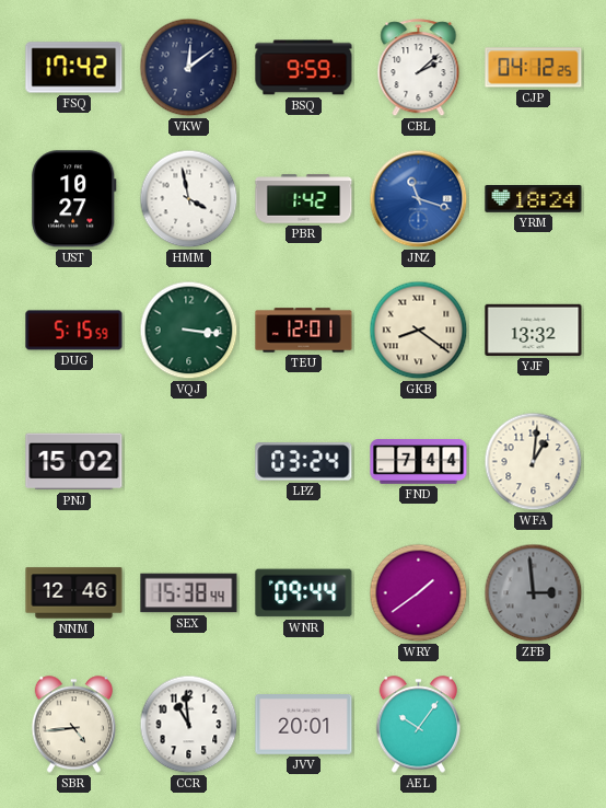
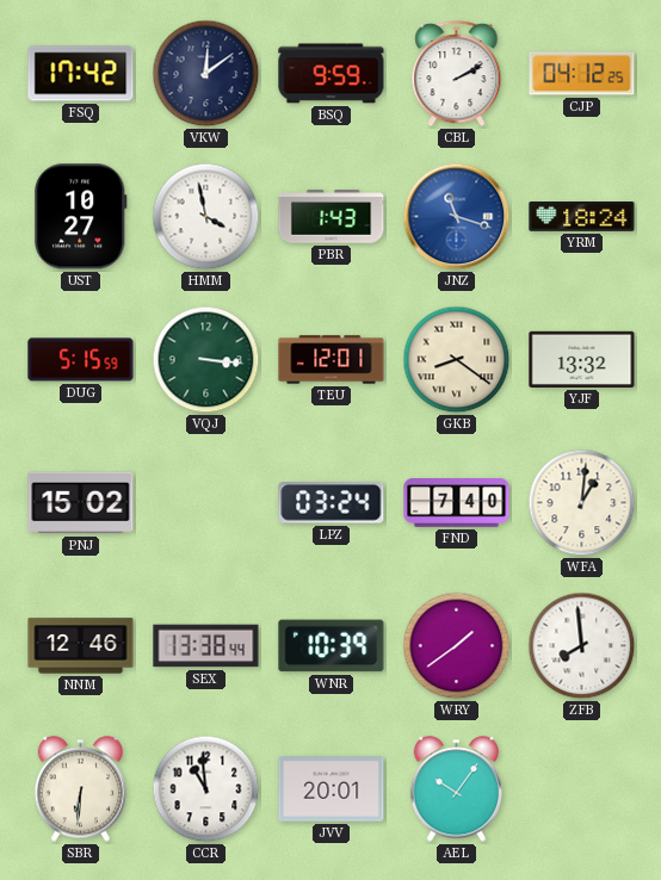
CBL: 2:08 -> 2:10 (457, 74)
PBR: 1:42 -> 1:43 (332, 217)
FND: 7:44 -> 7:40 (457, 503)
SEX: 15:38 -> 13:38 (206, 646)
WNR: 09:44 -> 10:39 (332, 646)
ZFB: 2:59 -> 7:59 (582, 646)
ZFB dial: grey -> white (582, 646)
SBR: 4:44 -> 6:31 (81, 789)
